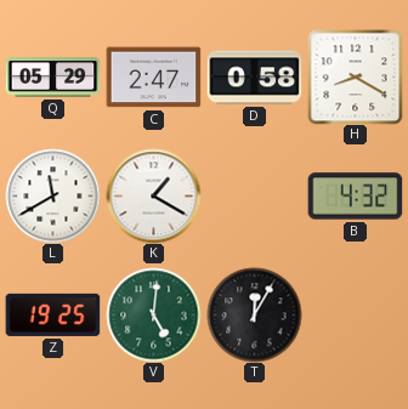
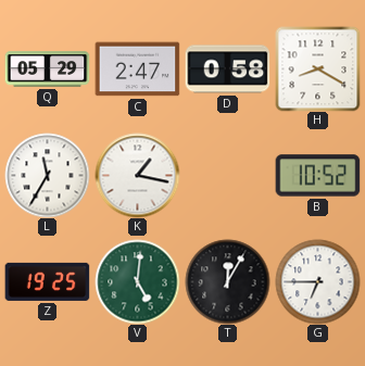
L: 11:40 -> 11:35 (47, 175)
K: 1:20 -> 1:17 (137, 175)
B: 4:32 -> 10:52 (317, 176)
G: none -> 6:45 (317, 281)
